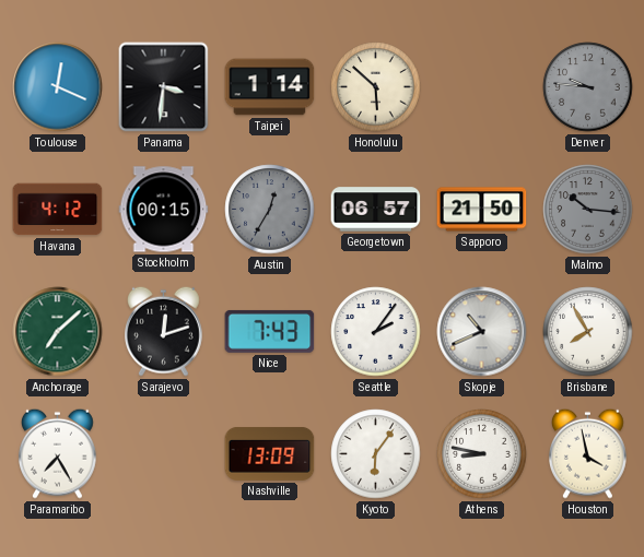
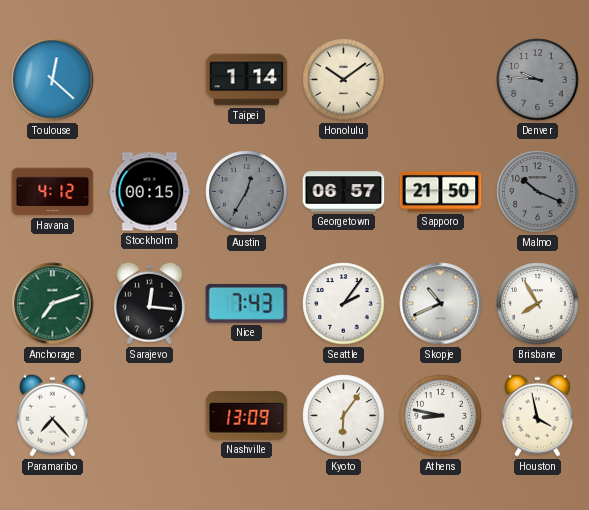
Toulouse: 12:19 -> 12:22 (53, 80)
Panama: 3:31 -> none (164, 87)
Honolulu: 5:52 -> 10:09 (344, 80)
Malmo: 10:16 -> 10:19 (538, 192)
Anchorage: 7:08 -> 7:12 (53, 304)
Sarajevo: 12:12 -> 12:16 (150, 303)
Paramaribo: 7:25 -> 7:23 (53, 415)
